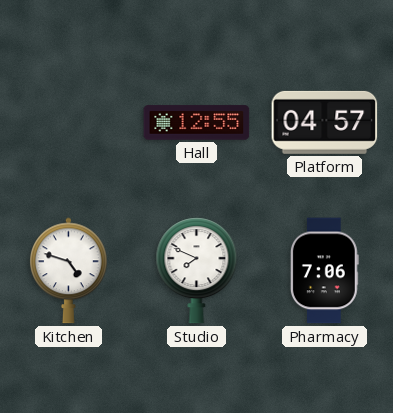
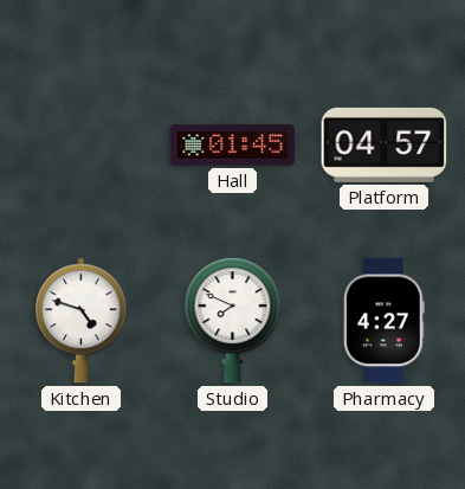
Hall: 12:55 -> 01:45 (233, 146)
Pharmacy: 7:06 -> 4:27 (383, 321)
